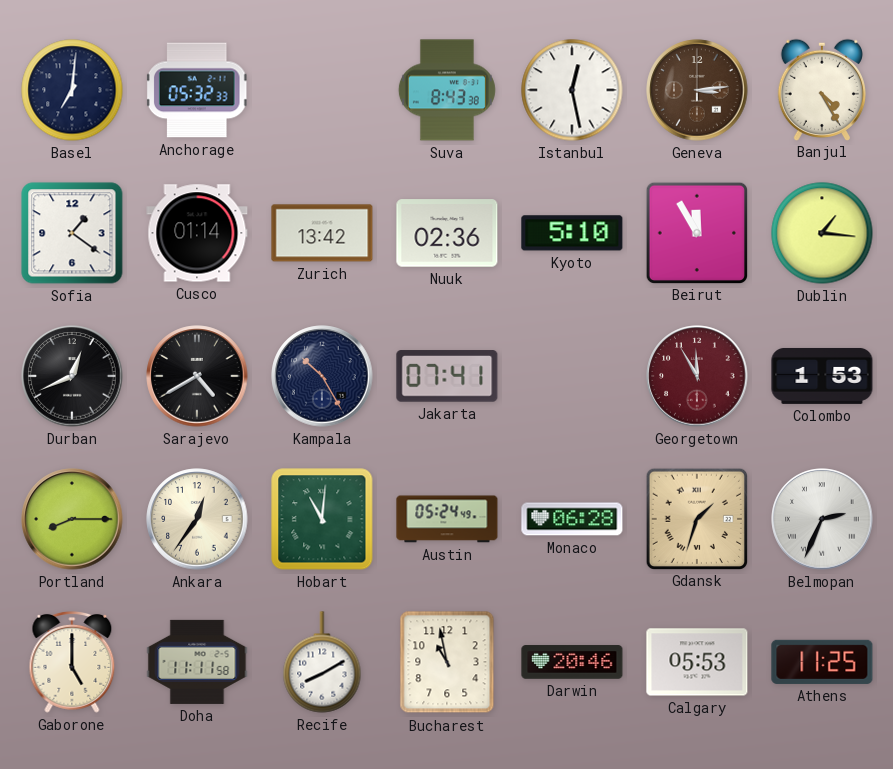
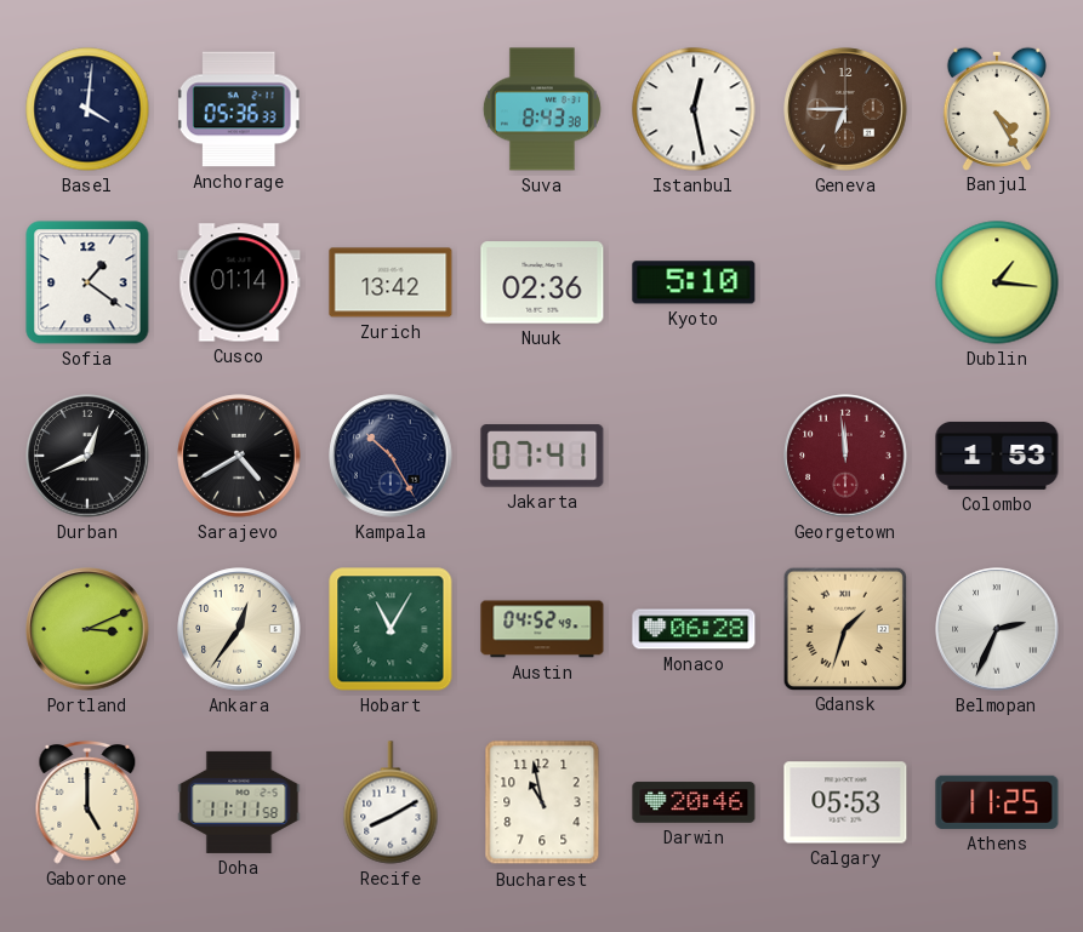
Basel: 7:01 -> 4:01 (87, 109)
Anchorage: 05:32 -> 05:36 (239, 109)
Geneva: 3:14 -> 6:45 (845, 109)
Beirut: 11:55 -> none (696, 232)
Georgetown: 11:55 -> 11:59 (845, 456)
Portland: 8:15 -> 3:11 (87, 629)
Hobart: 11:01 -> 11:05 (391, 629)
Austin: 05:24 -> 04:52 (542, 629)
